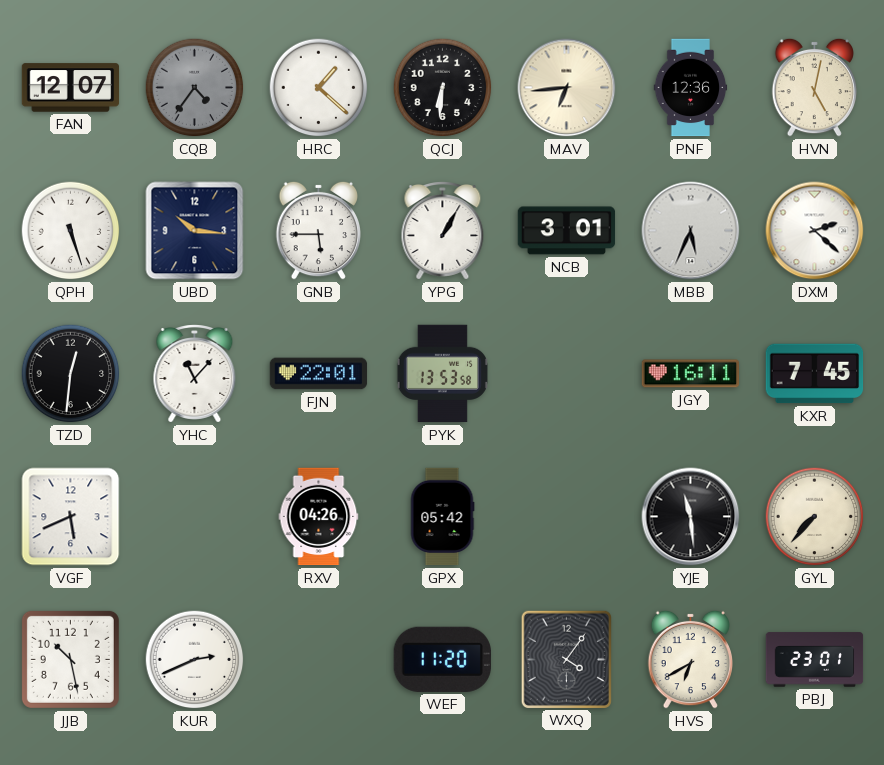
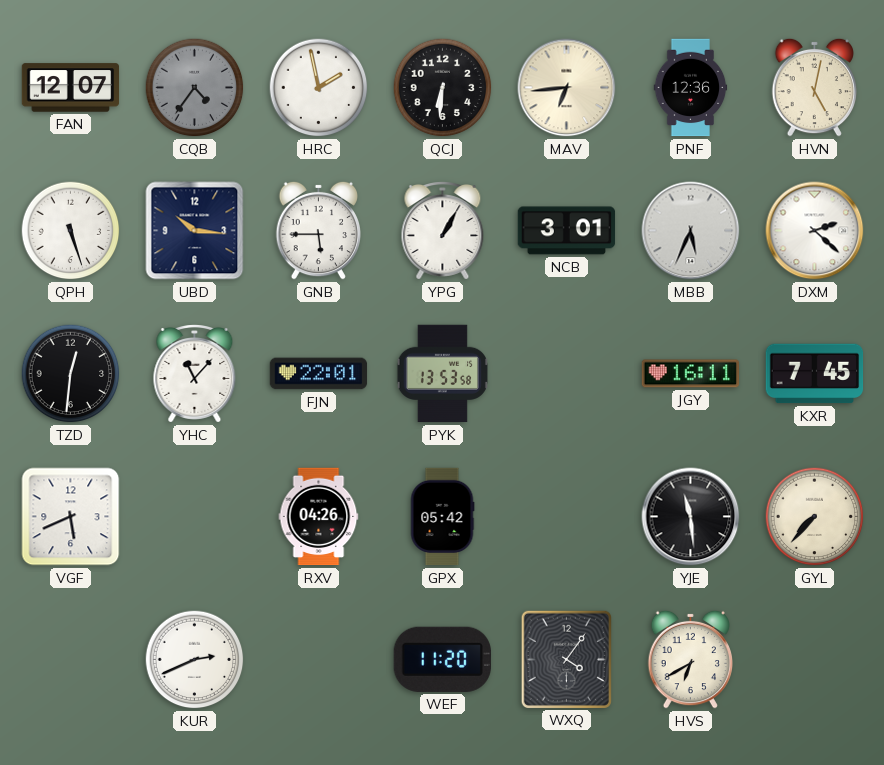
HRC: 1:22 -> 1:58 (319, 88)
JJB: 10:28 -> none (70, 659)
PBJ: 23:01 -> none (815, 660)
